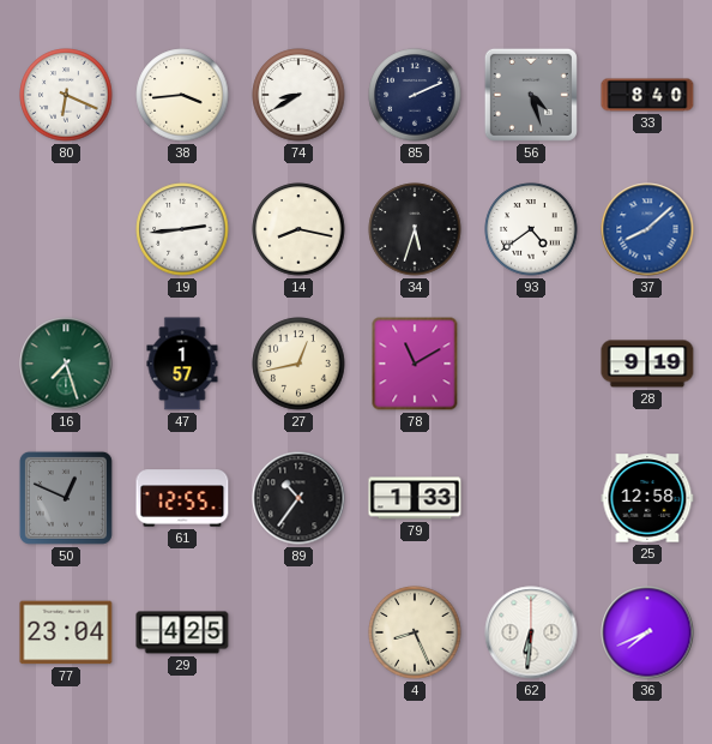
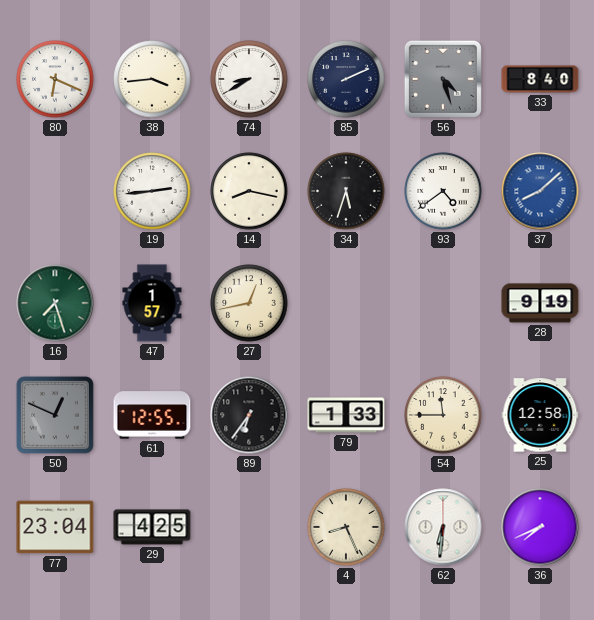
78: 11:10 -> none (415, 364)
89: 10:36 -> 6:36 (249, 415)
54: none -> 11:45 (443, 415)
